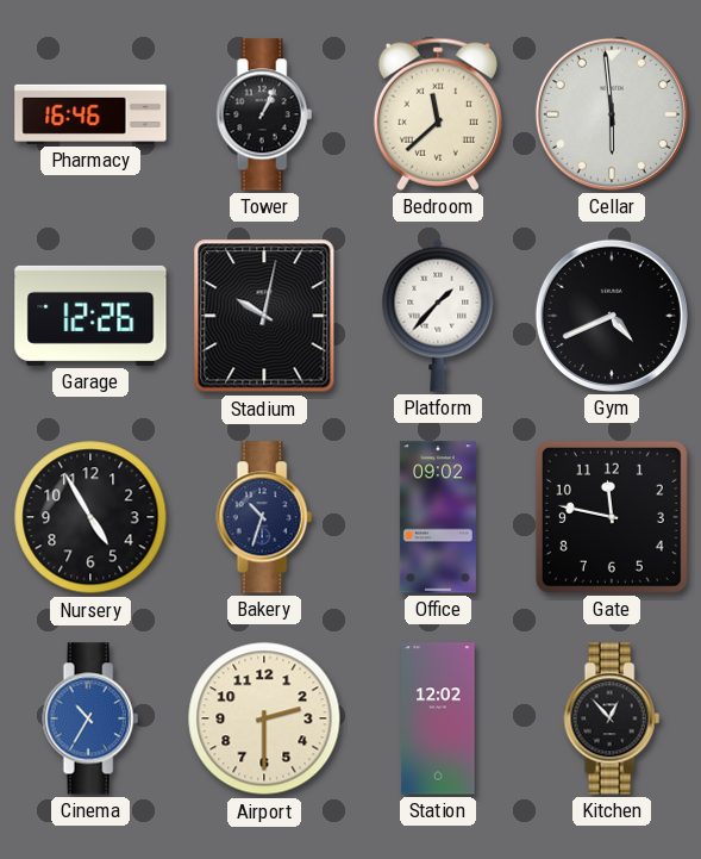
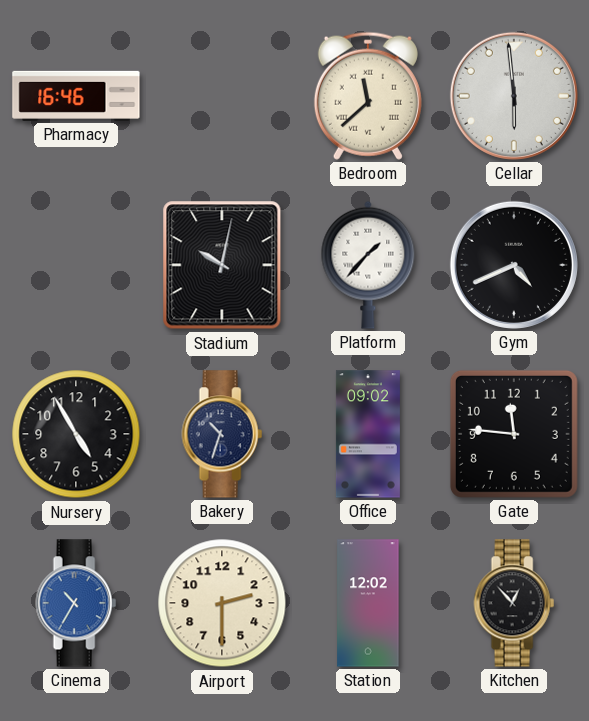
Tower: 1:04 -> none (264, 114)
Garage: 12:26 -> none (90, 316)
Gate: 11:47 -> 11:46 (514, 434)
